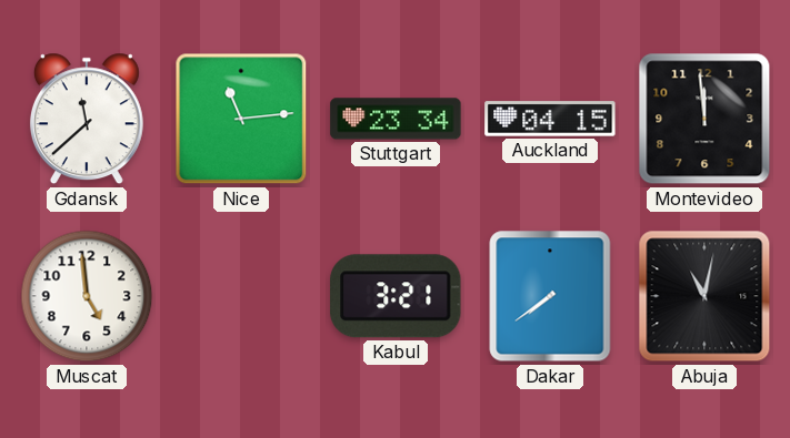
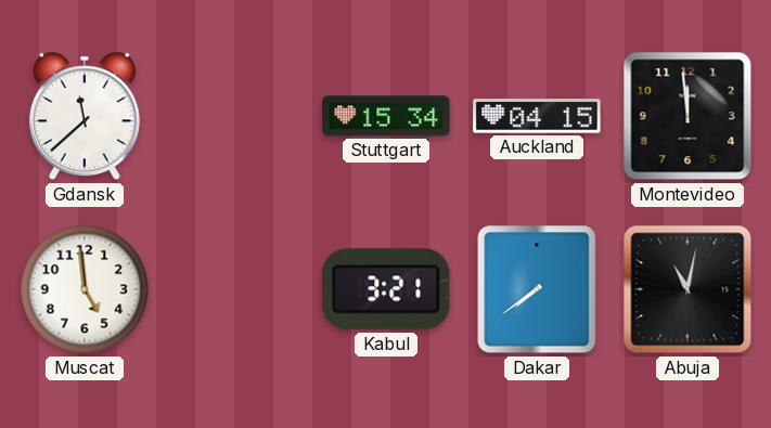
Nice: 11:14 -> none (241, 119)
Stuttgart: 23:34 -> 15:34 (386, 116)
